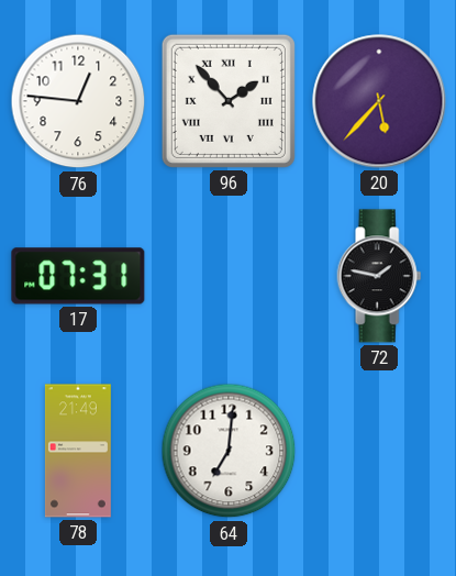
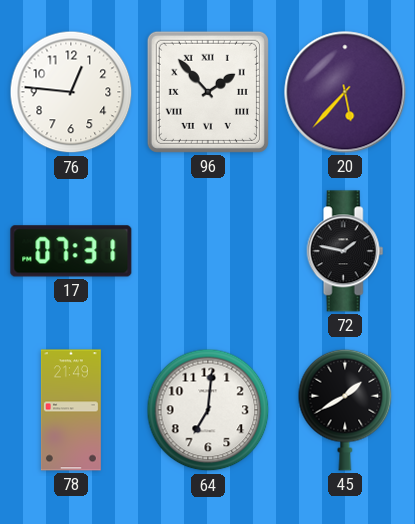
45: none -> 1:40 (345, 410)
